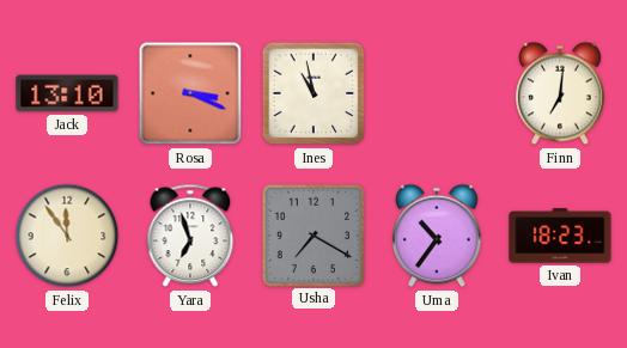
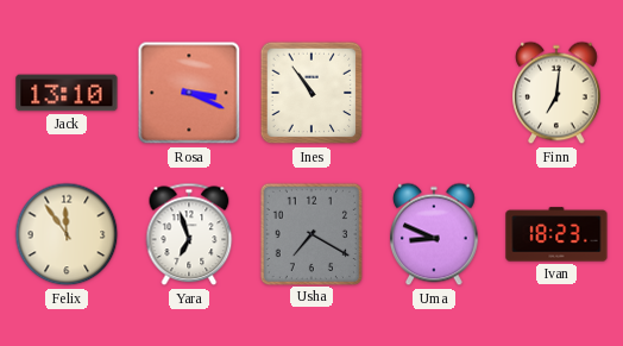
Ines: 10:58 -> 10:54 (311, 93)
Uma: 10:36 -> 8:49 (434, 234)
